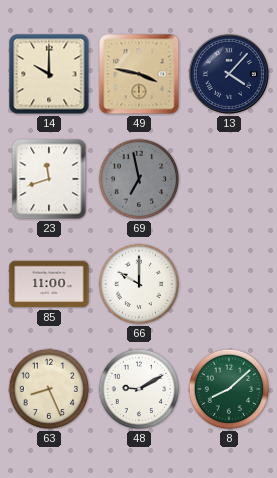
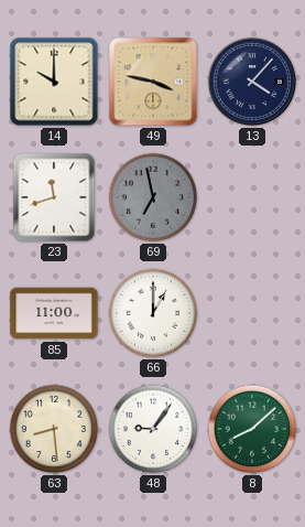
66: 10:00 -> 1:00 (153, 313)
63: 8:26 -> 8:29 (54, 429)
48: 9:10 -> 9:06 (153, 429)
